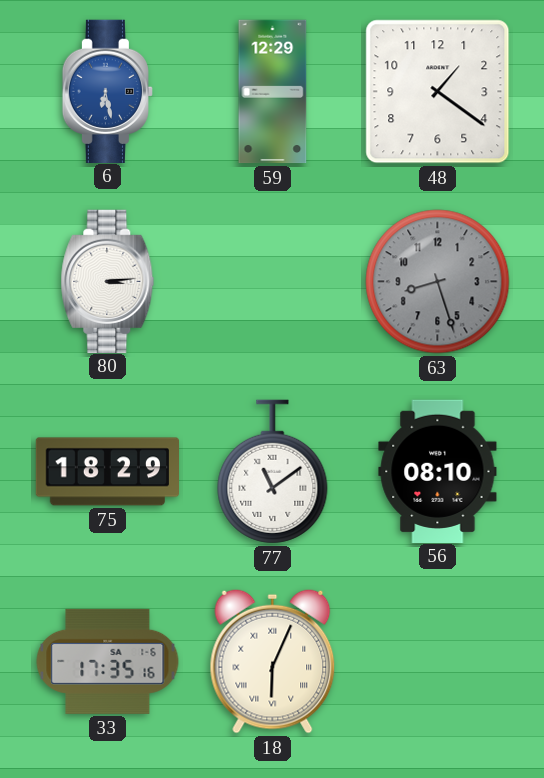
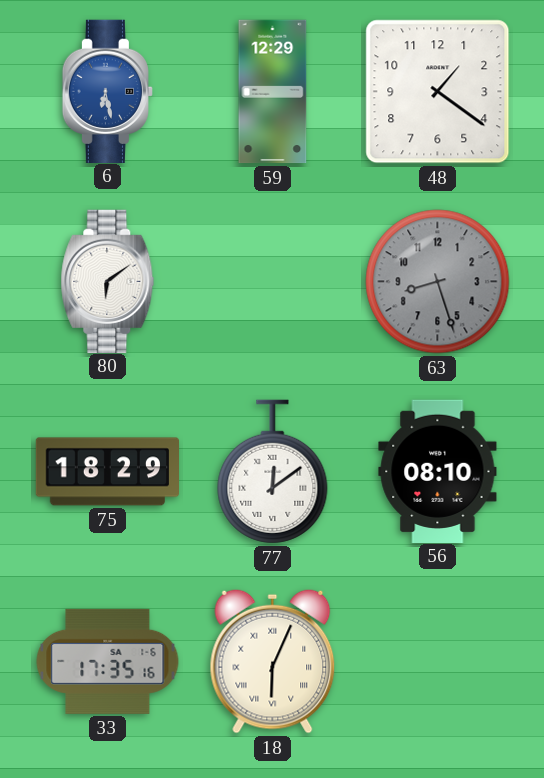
80: 3:14 -> 6:09 (108, 281)
77: 11:09 -> 12:09 (273, 472)
